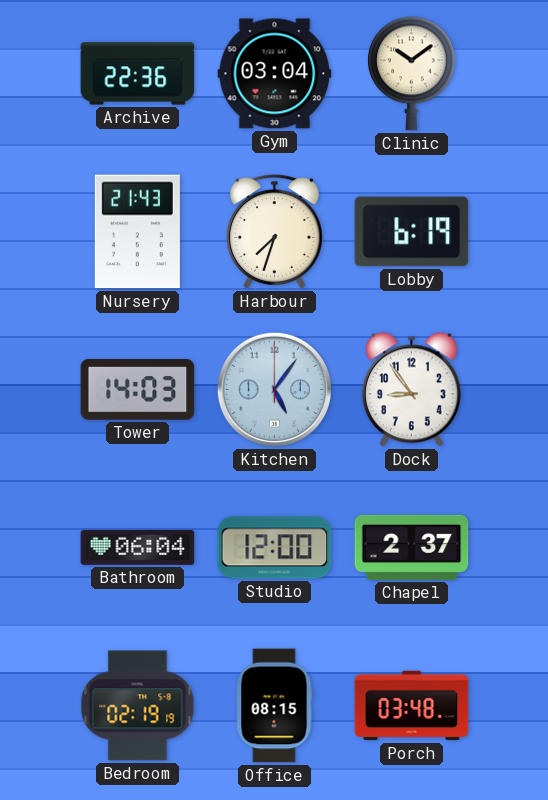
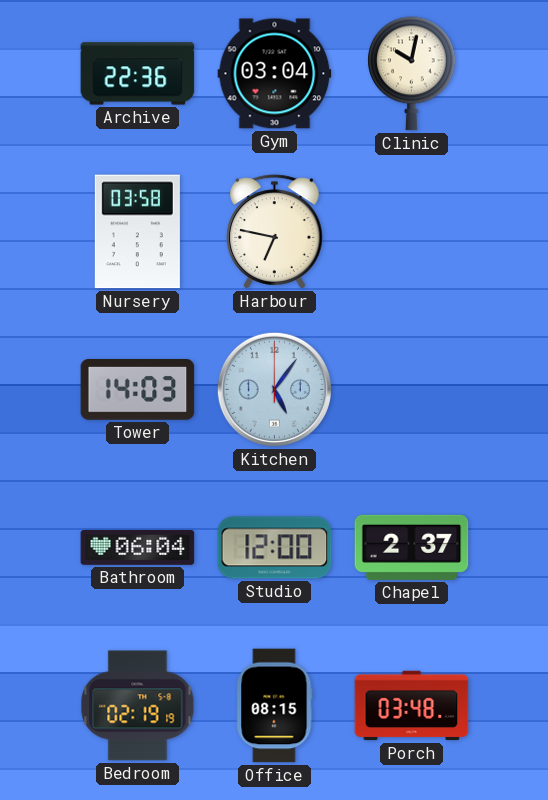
Clinic: 10:09 -> 10:02 (412, 74)
Nursery: 21:43 -> 03:58 (137, 232)
Harbour: 7:33 -> 6:47 (275, 232)
Lobby: 6:19 -> none (412, 232)
Dock: 8:54 -> none (411, 390)
